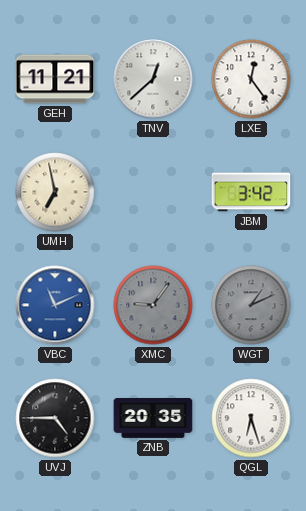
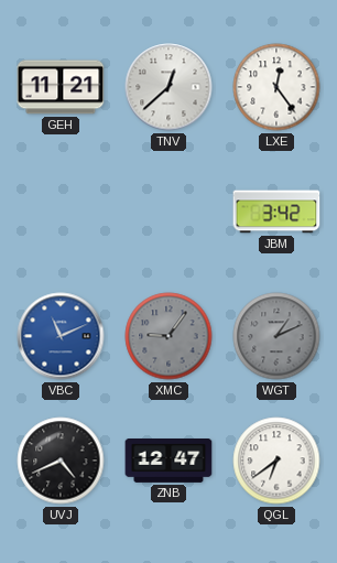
UMH: 6:58 -> none (55, 192)
UVJ: 4:45 -> 4:41 (61, 461)
ZNB: 20:35 -> 12:47 (168, 462)
QGL: 6:27 -> 6:39 (276, 461)
